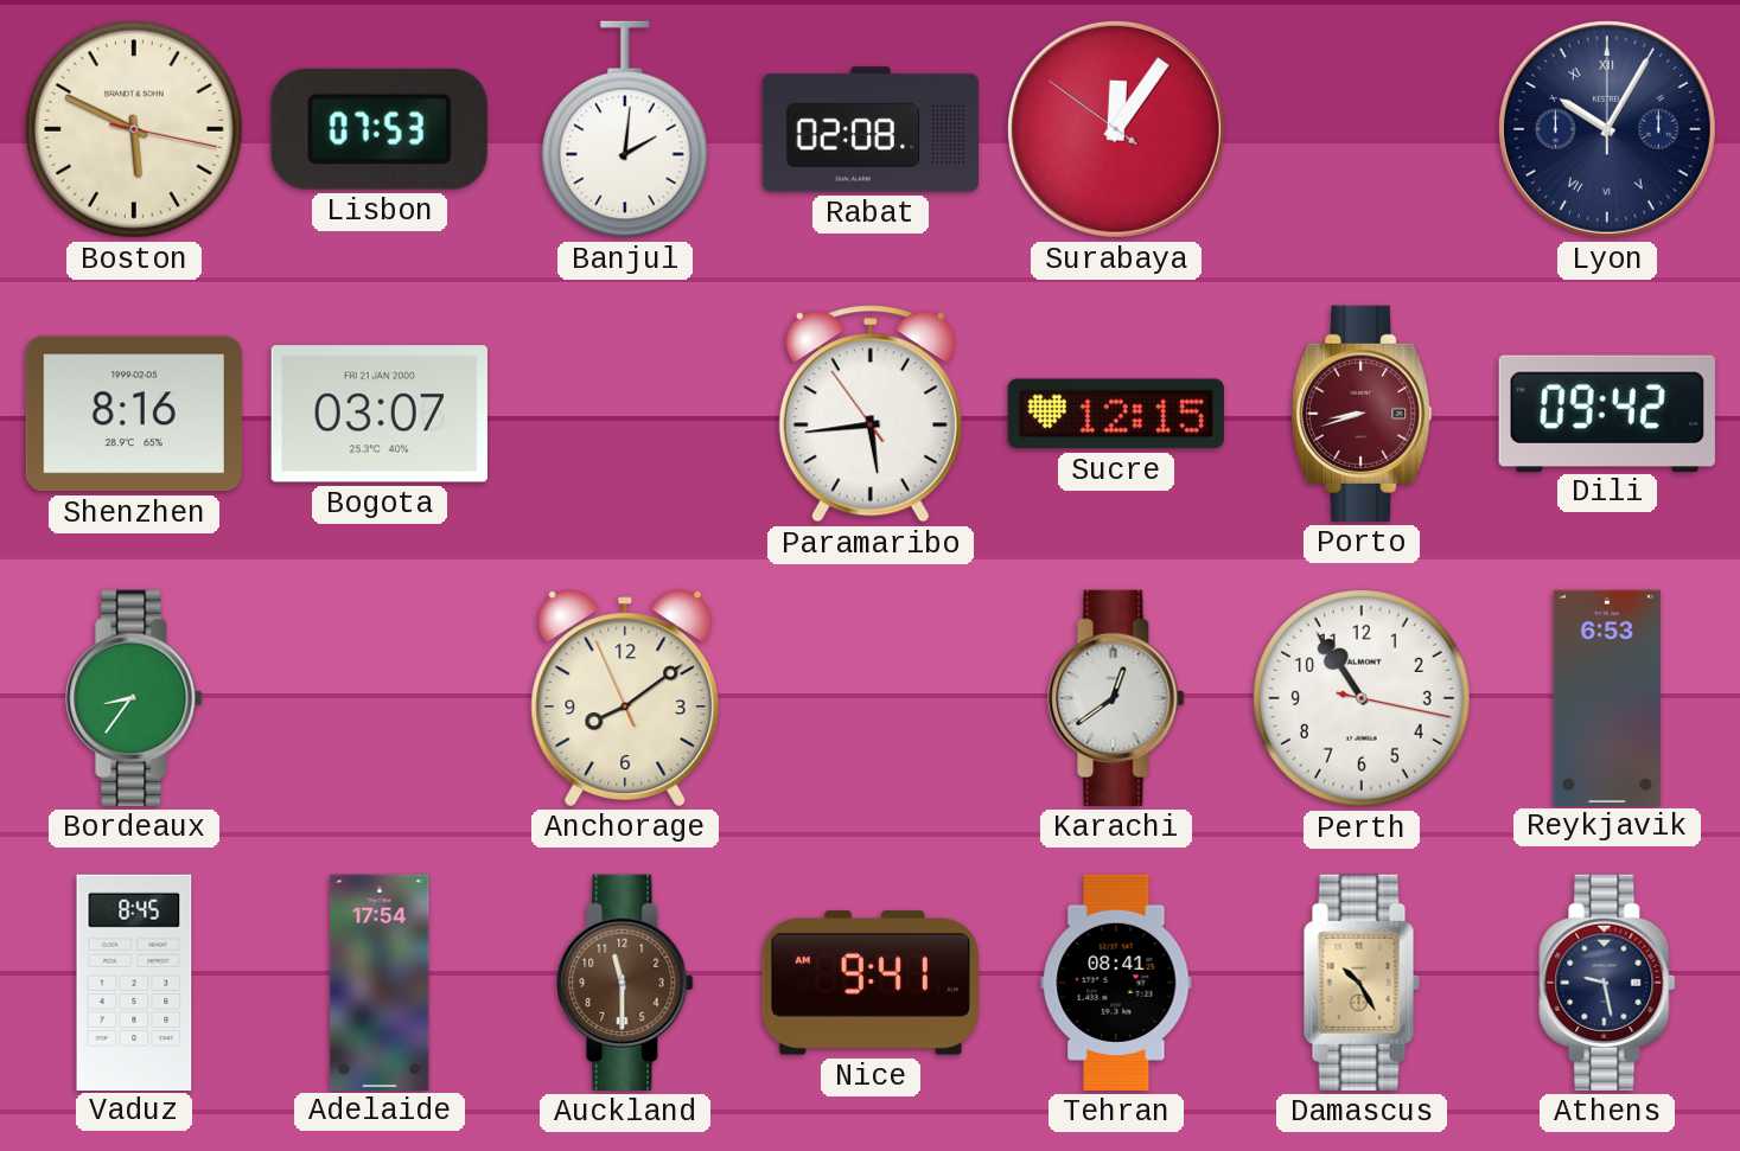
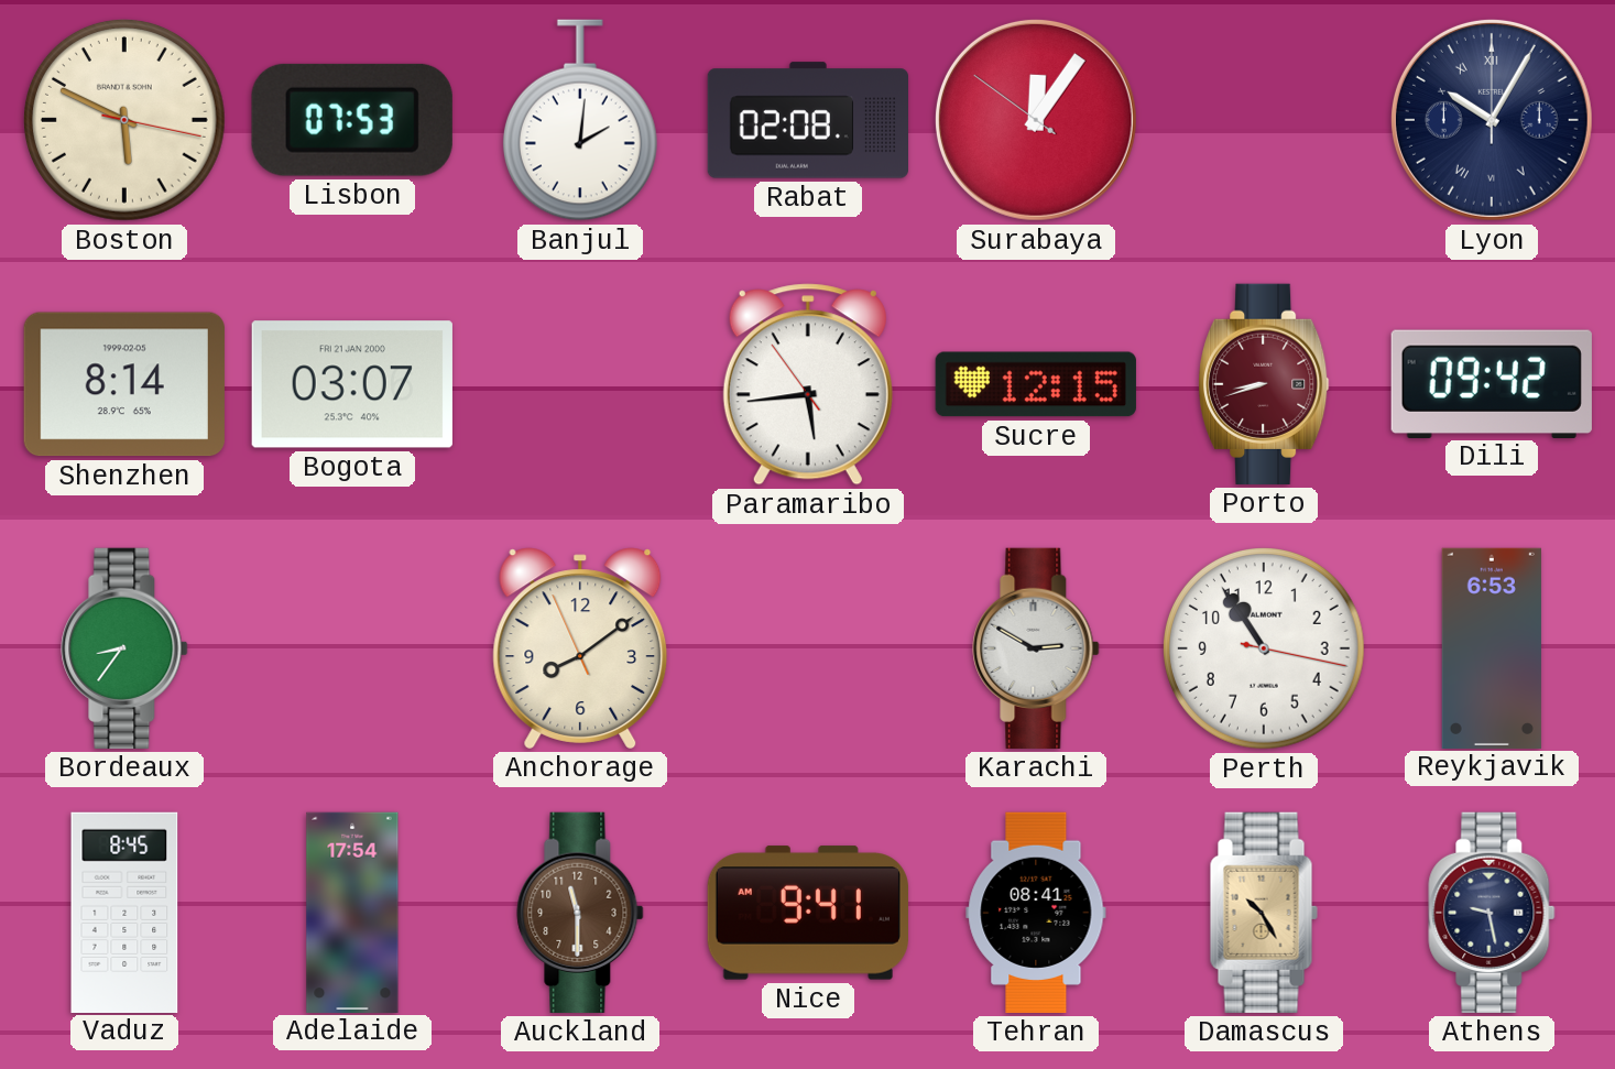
Shenzhen: 8:16 -> 8:14 (124, 384)
Karachi: 12:39 -> 2:50 (1036, 648)
